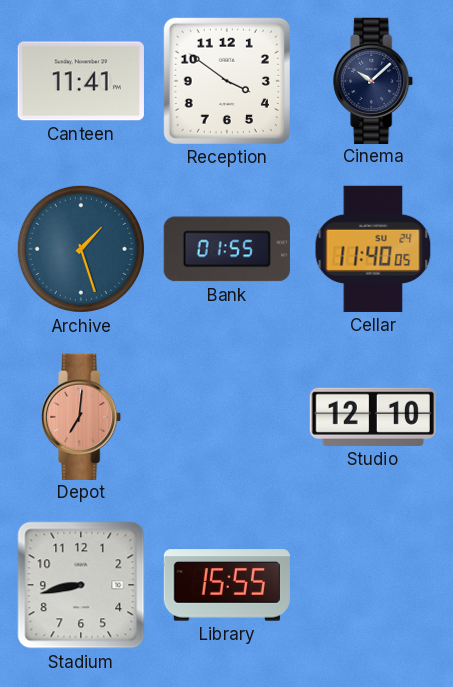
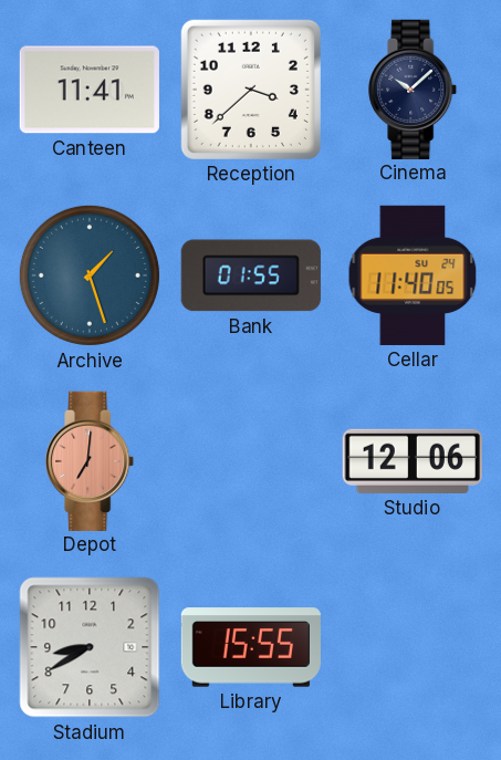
Reception: 3:51 -> 3:38 (251, 90)
Studio: 12:10 -> 12:06 (413, 461)
Stadium: 8:43 -> 8:40 (90, 647)
